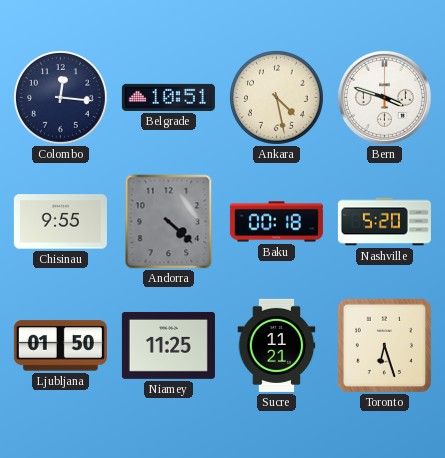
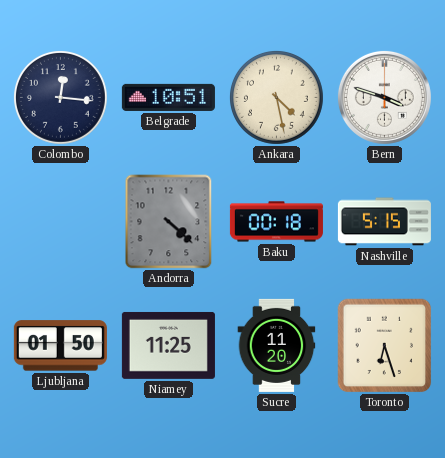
Chisinau: 9:55 -> none (60, 222)
Nashville: 5:20 -> 5:15 (384, 222)
Sucre: 11:21 -> 11:20 (277, 345)
